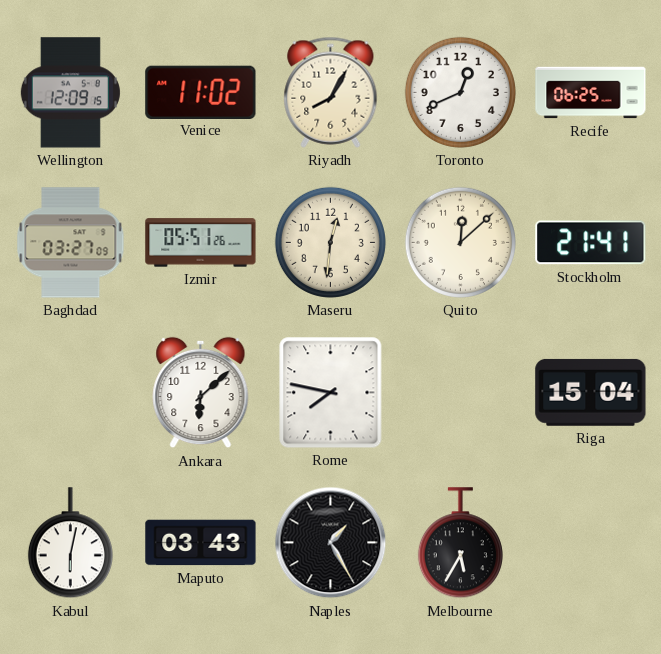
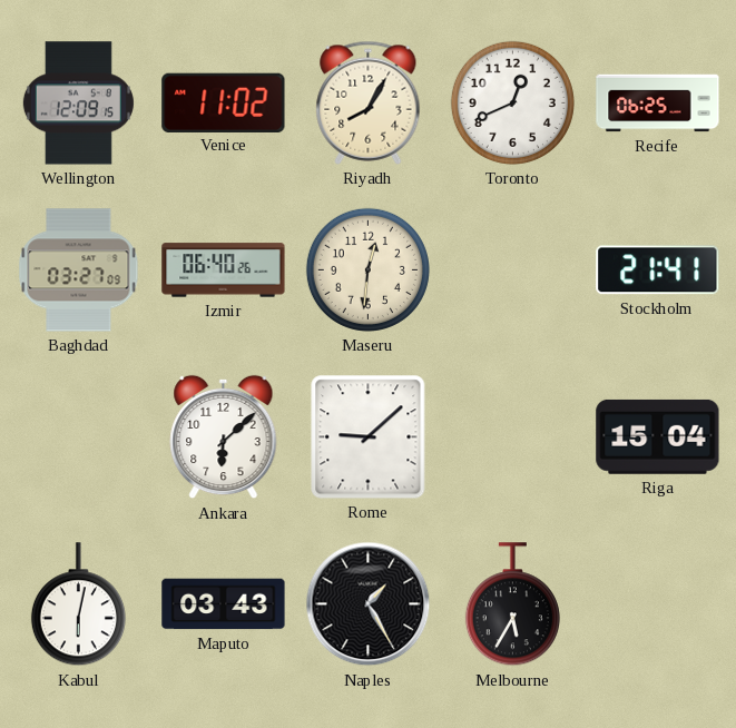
Izmir: 05:51 -> 06:40 (224, 270)
Quito: 12:08 -> none (460, 242)
Rome: 7:47 -> 9:08 (369, 437)
